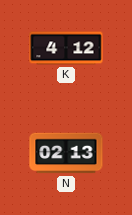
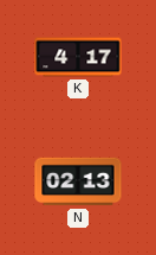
K: 4:12 -> 4:17 (78, 57)
